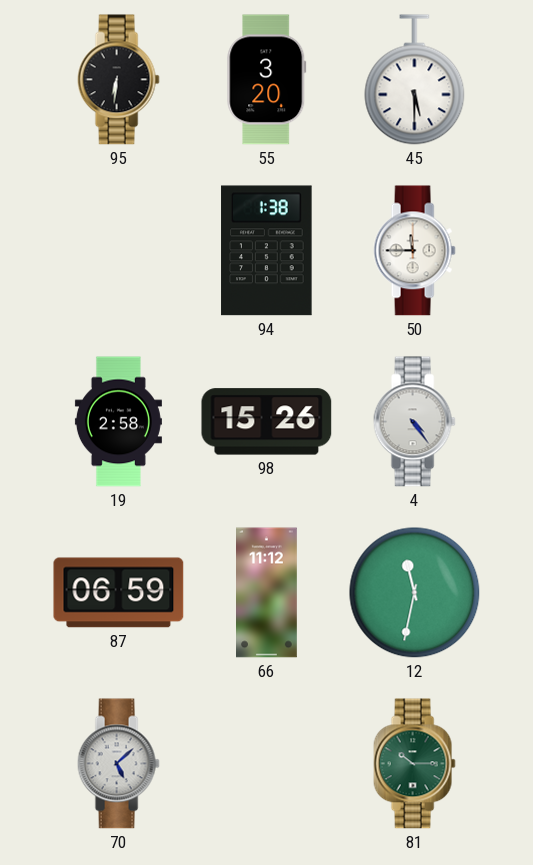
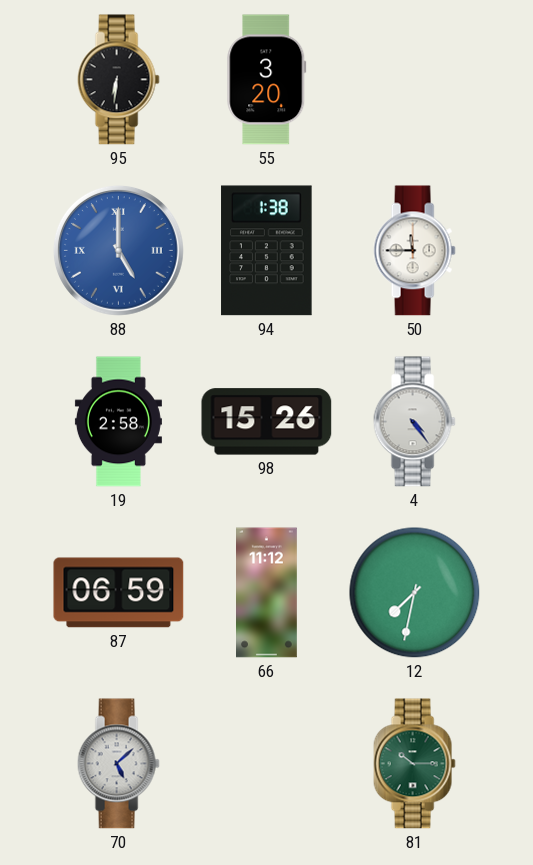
45: 5:30 -> none (415, 80)
88: none -> 5:00 (119, 251)
12: 11:32 -> 7:32 (415, 593)
